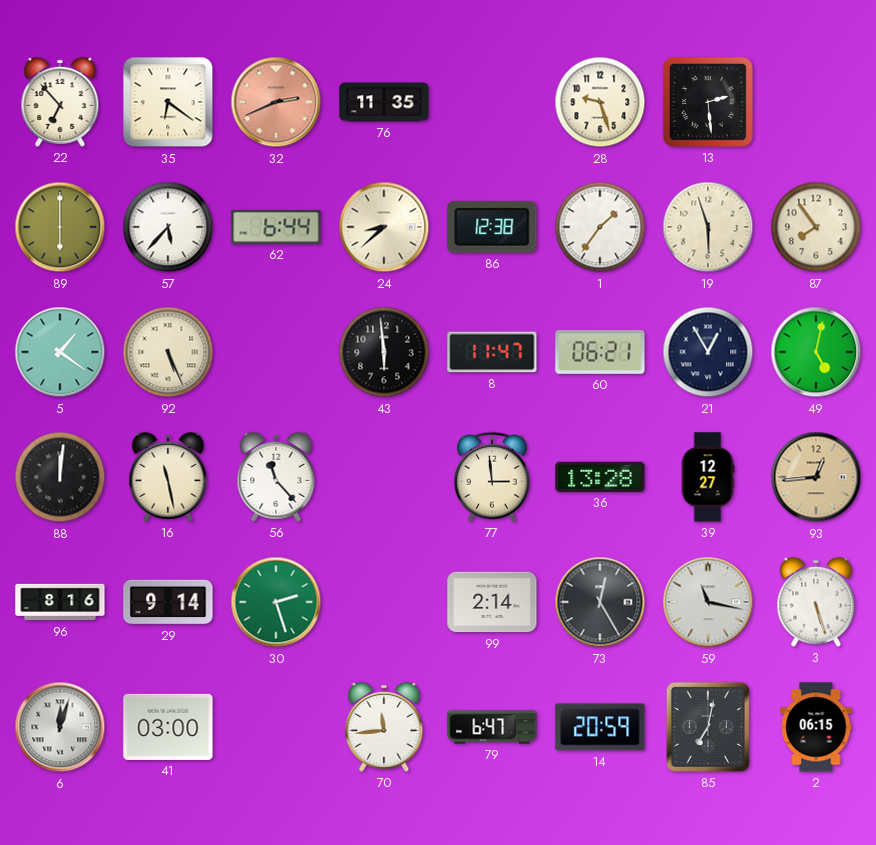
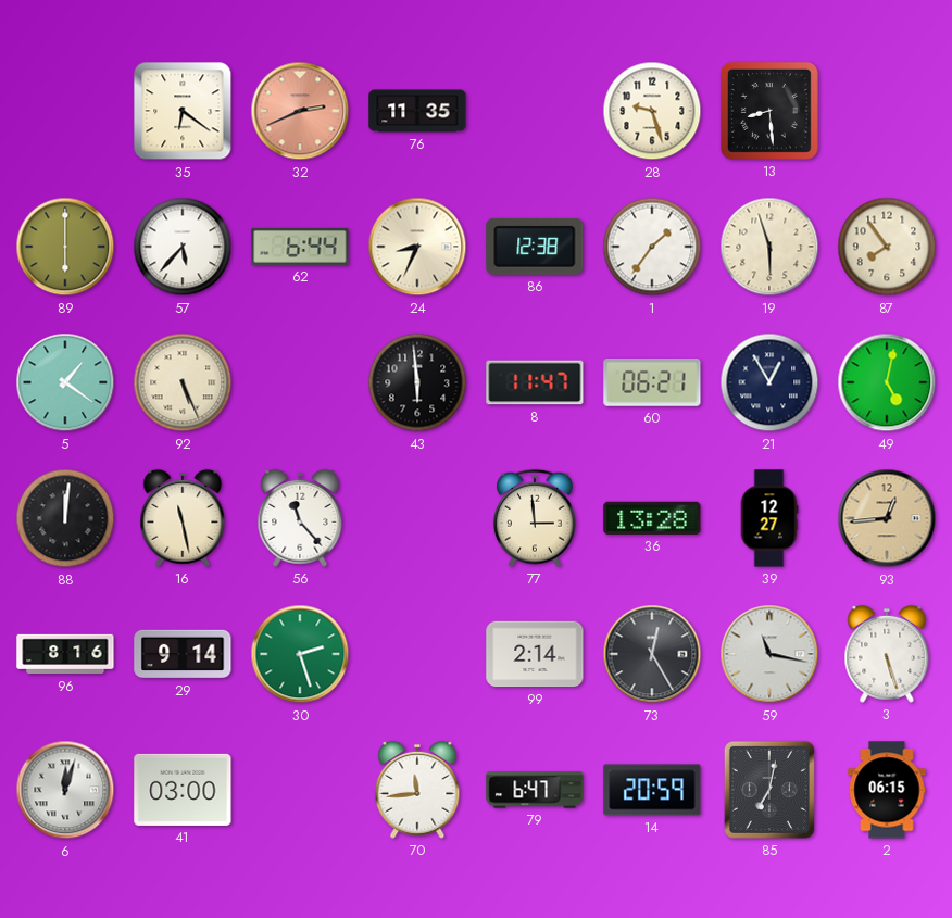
22: 6:53 -> none (60, 102)
13: 2:29 -> 8:29 (769, 111)
24: 8:38 -> 8:34 (417, 247)
